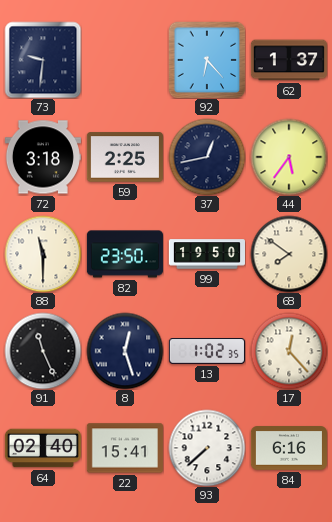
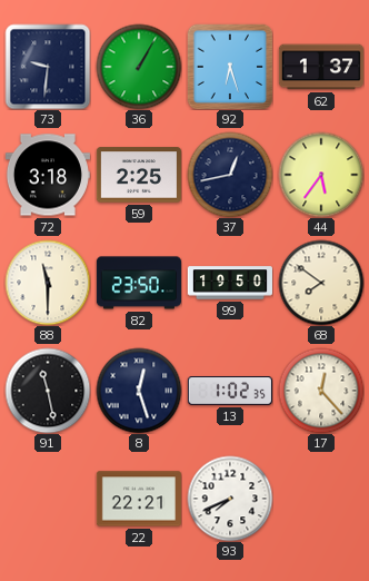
36: none -> 1:05 (139, 67)
92: 6:23 -> 6:27 (230, 67)
91: 11:26 -> 11:28 (48, 391)
64: 02:40 -> none (43, 448)
22: 15:41 -> 22:21 (139, 499)
93: 7:38 -> 7:41 (230, 499)
84: 6:16 -> none (289, 448)
